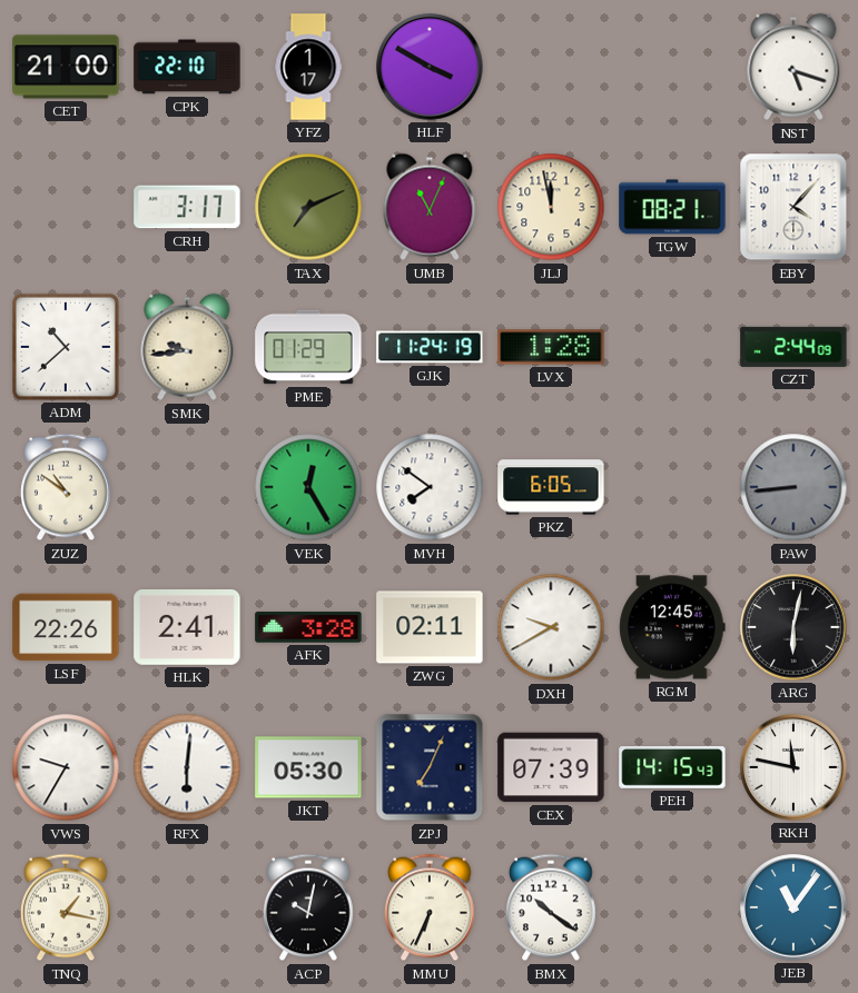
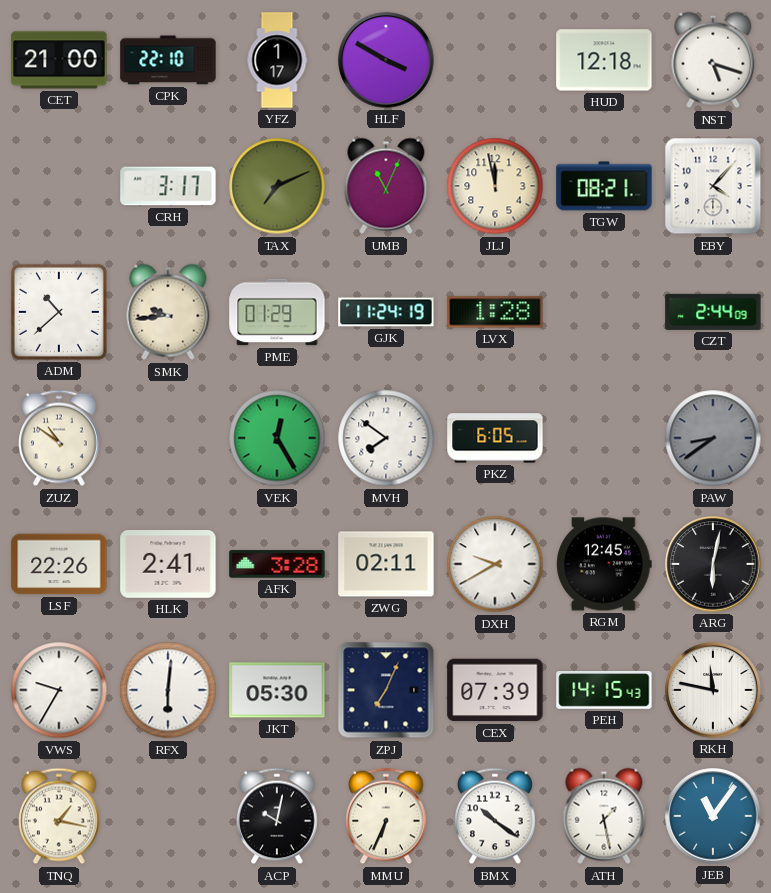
HUD: none -> 12:18 (604, 60)
PAW: 8:44 -> 8:39 (713, 438)
ATH: none -> 1:28 (604, 816)
